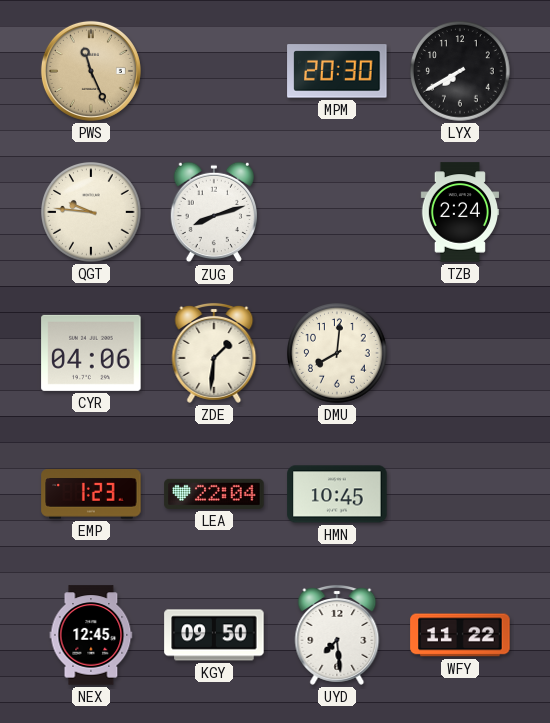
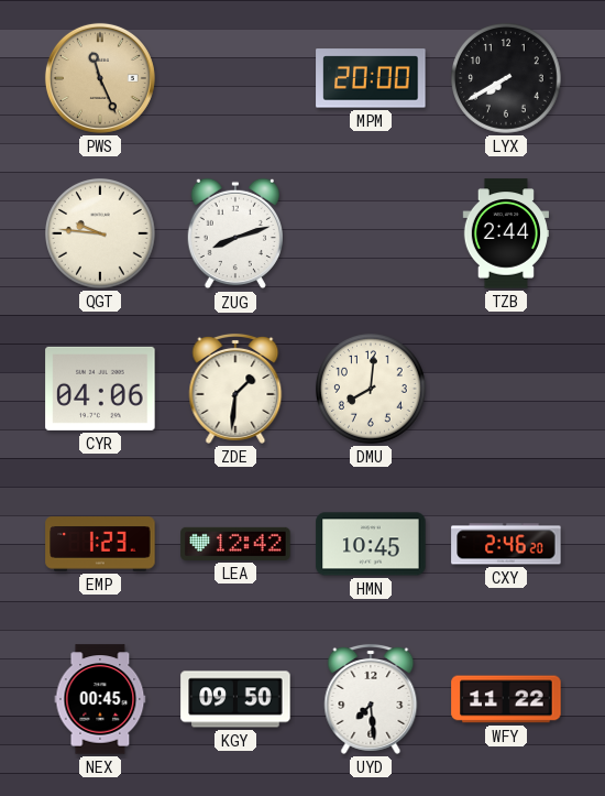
MPM: 20:30 -> 20:00 (371, 78)
TZB: 2:24 -> 2:44 (506, 233)
LEA: 22:04 -> 12:42 (235, 544)
CXY: none -> 2:46 (506, 544)
NEX: 12:45 -> 00:45 (100, 699)
